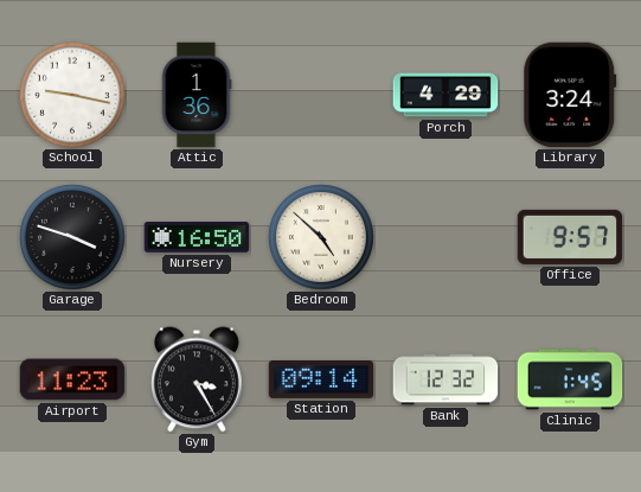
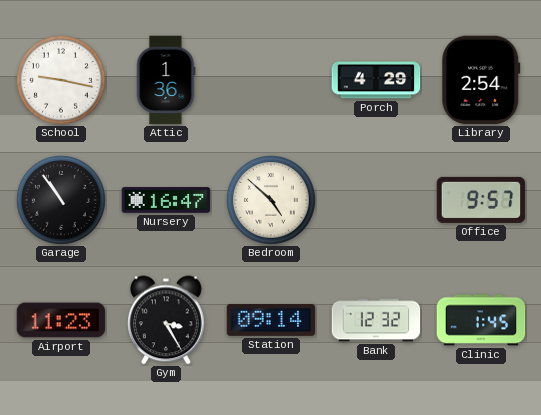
Library: 3:24 -> 2:54 (481, 80)
Garage: 3:48 -> 10:54 (61, 200)
Nursery: 16:50 -> 16:47 (166, 200)
